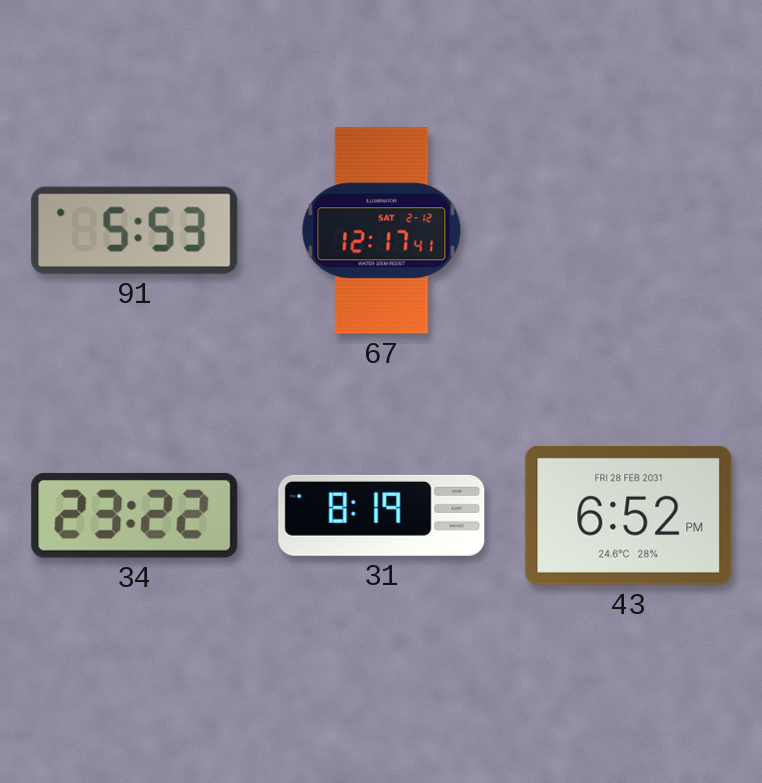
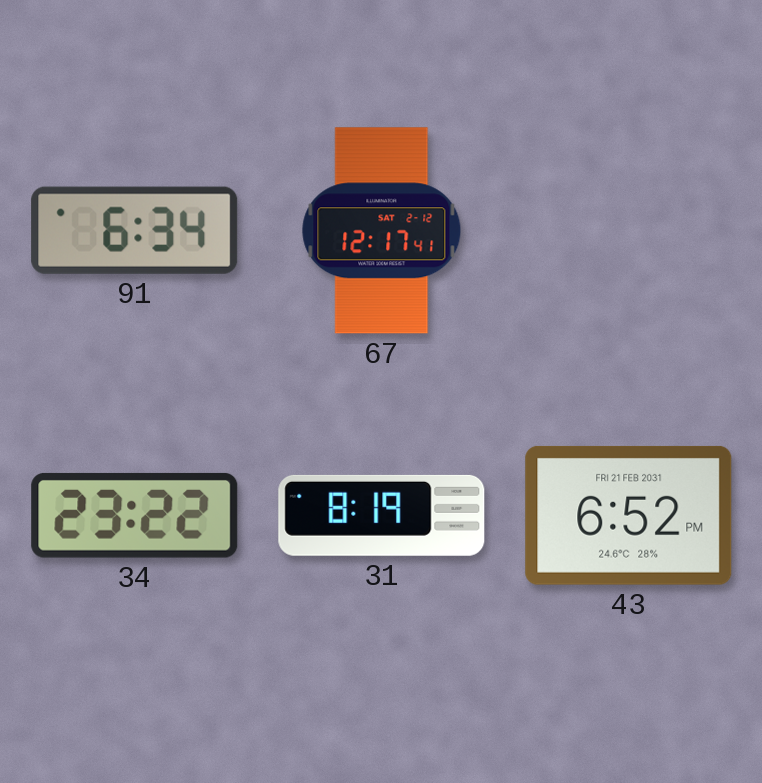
91: 5:53 -> 6:34 (135, 230)
43 date: FRI 28 FEB 2031 -> FRI 21 FEB 2031 (629, 515)
